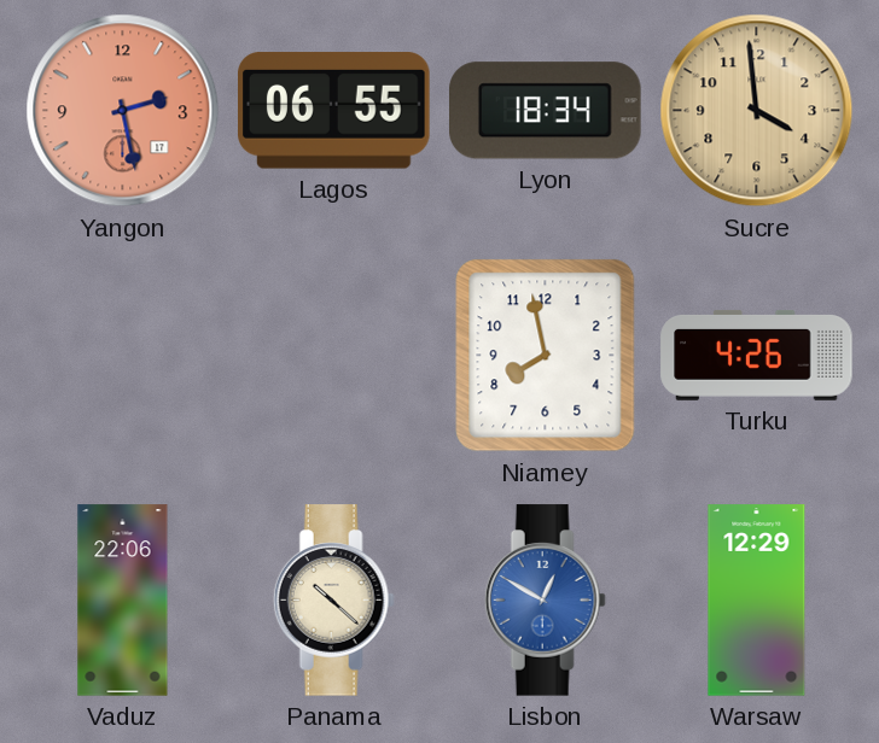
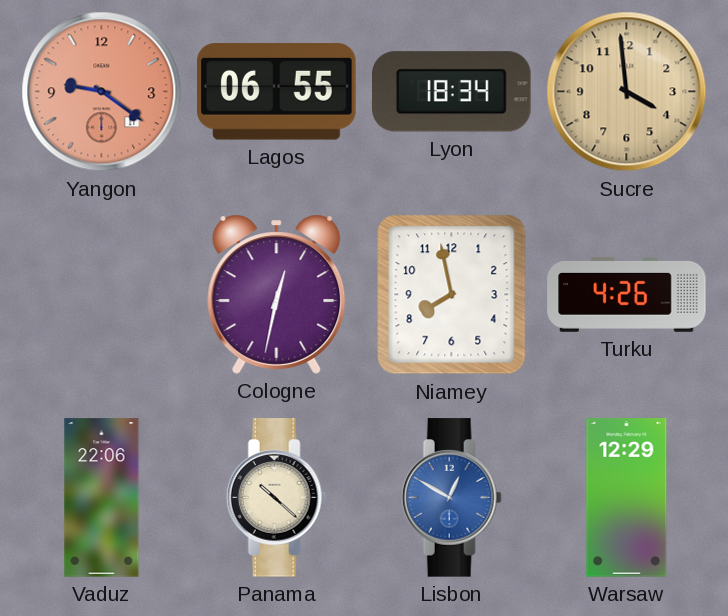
Yangon: 2:28 -> 9:21 (102, 92)
Cologne: none -> 12:32 (277, 294)
